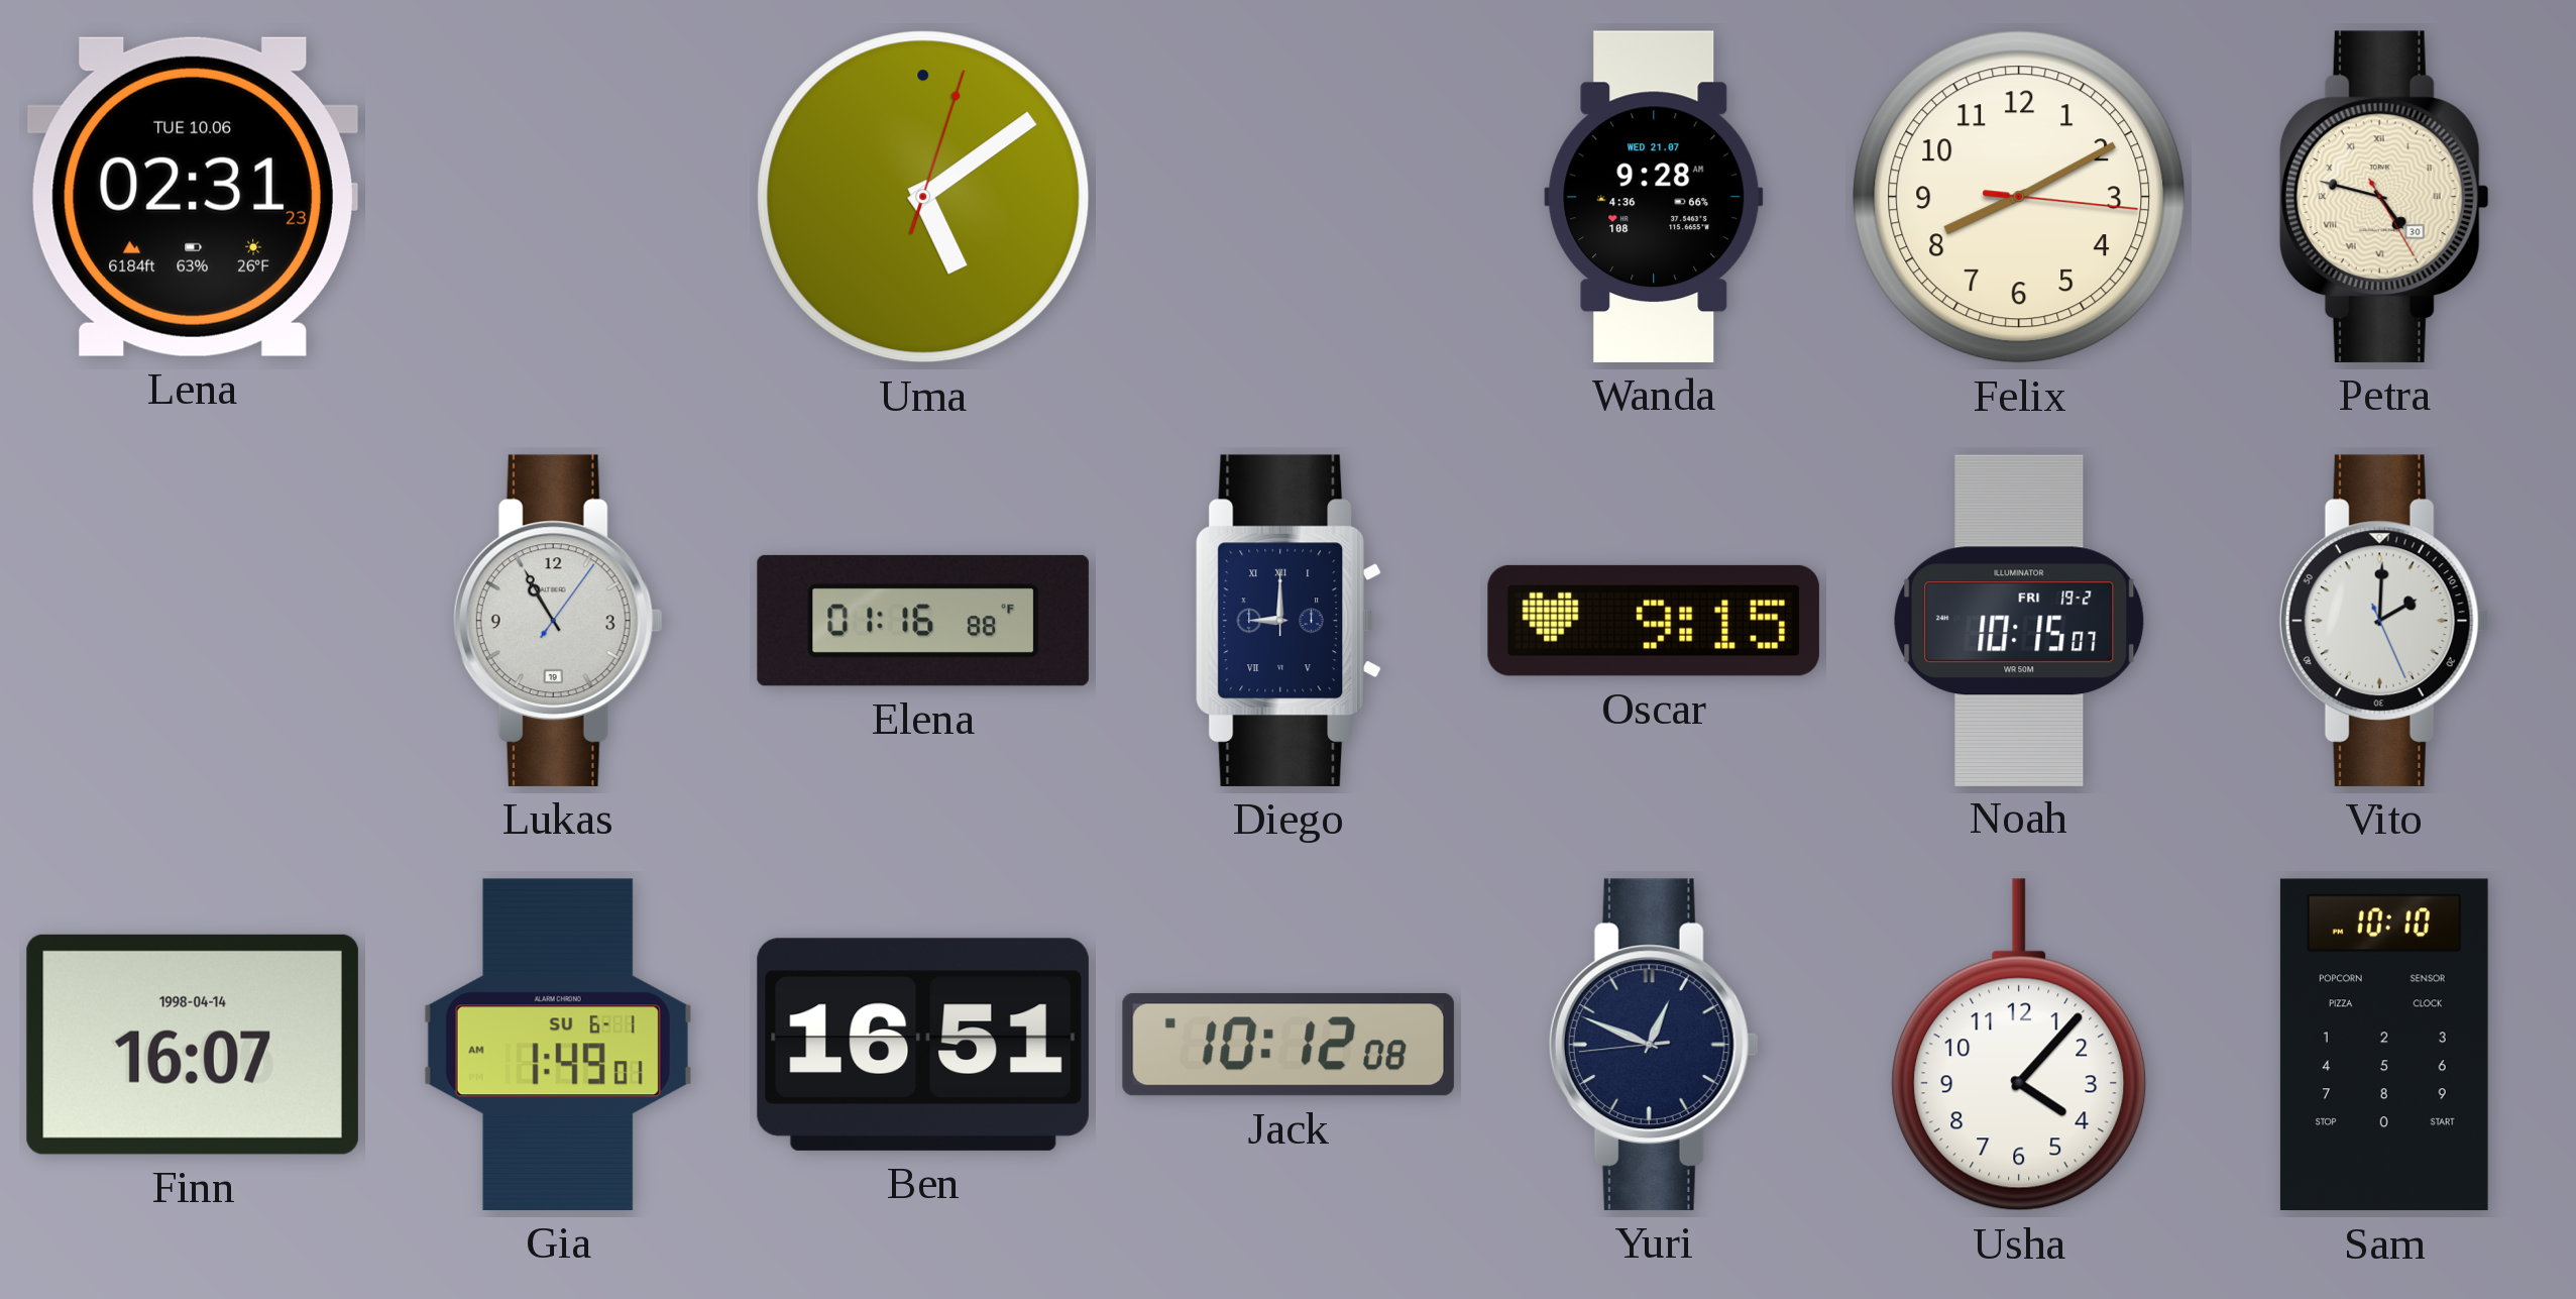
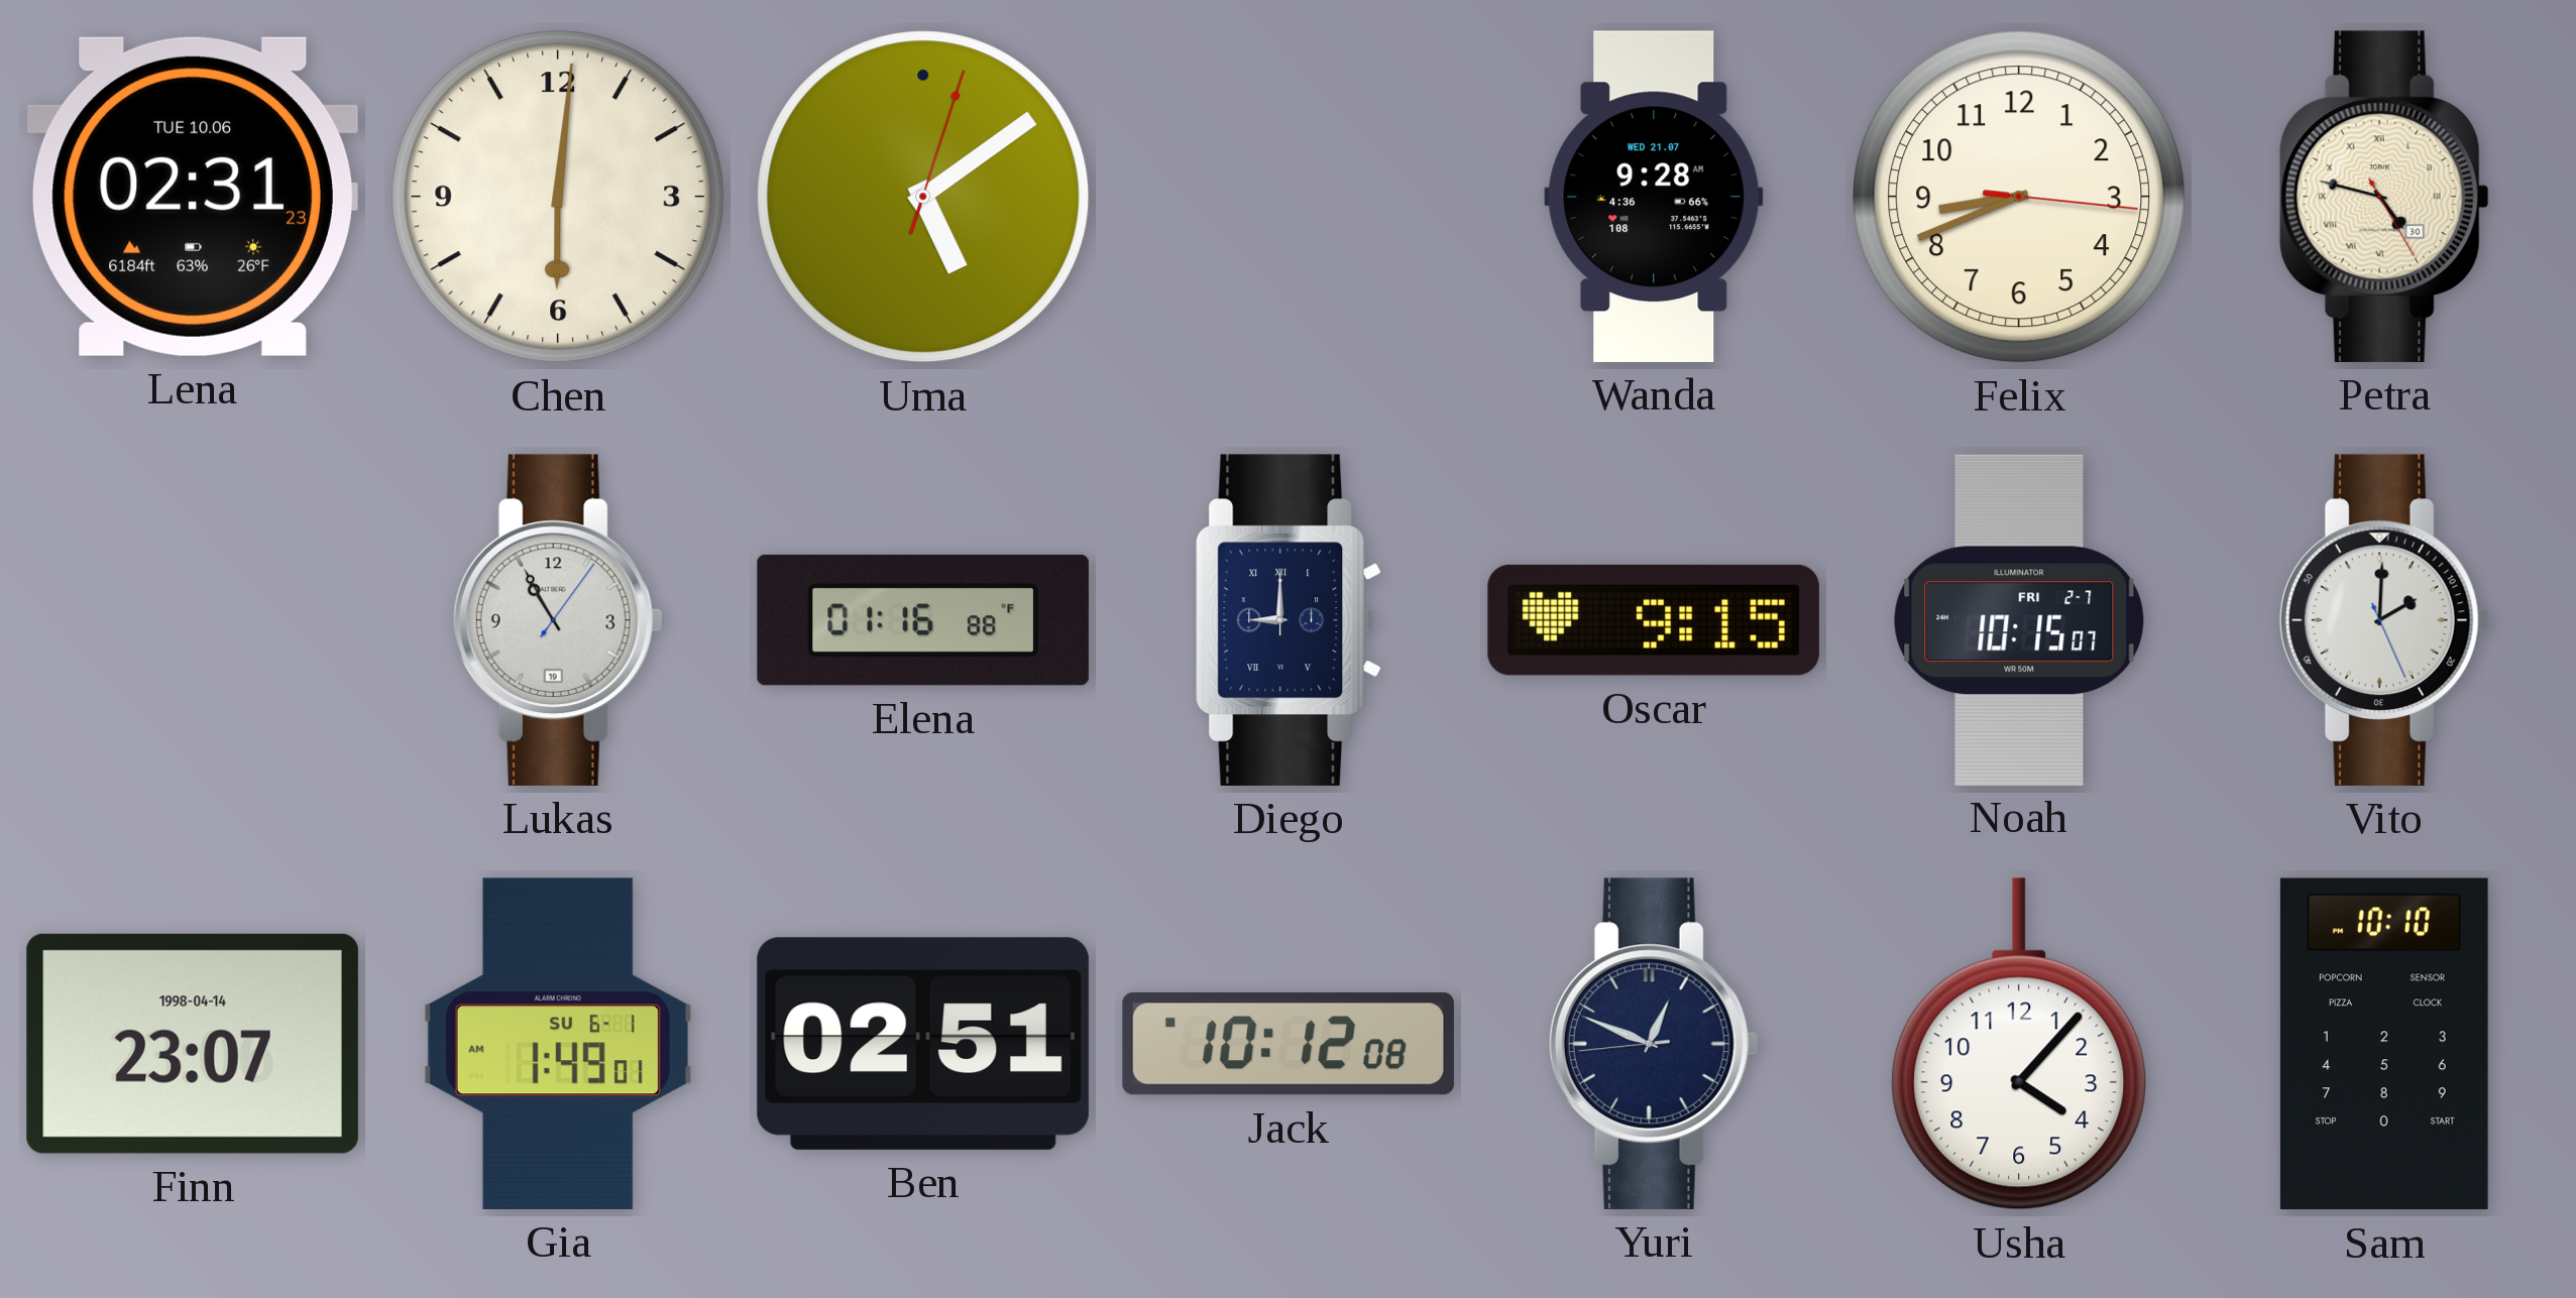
Chen: none -> 6:01 (558, 197)
Felix: 8:10 -> 8:41 (2019, 197)
Noah date: FRI 19-2 -> FRI 2-7 (2019, 619)
Finn: 16:07 -> 23:07 (193, 1044)
Ben: 16:51 -> 02:51 (923, 1044)
